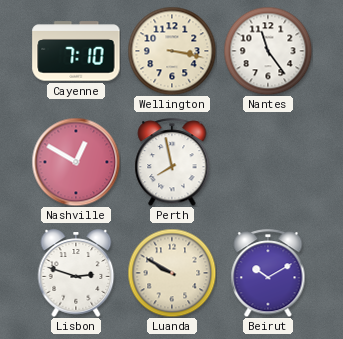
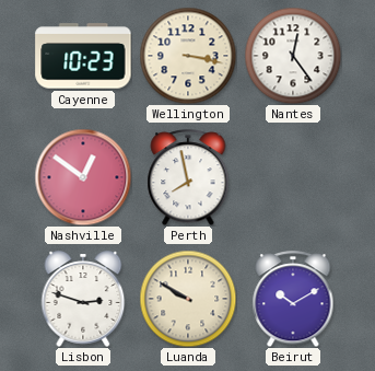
Cayenne: 7:10 -> 10:23 (83, 56)
Nantes: 11:24 -> 12:24 (293, 56)
Nashville: 12:50 -> 12:51 (83, 177)
